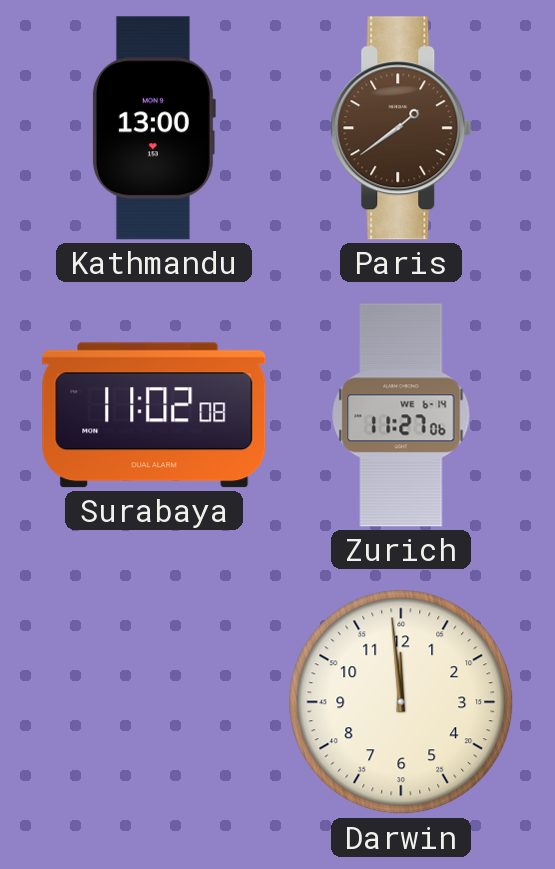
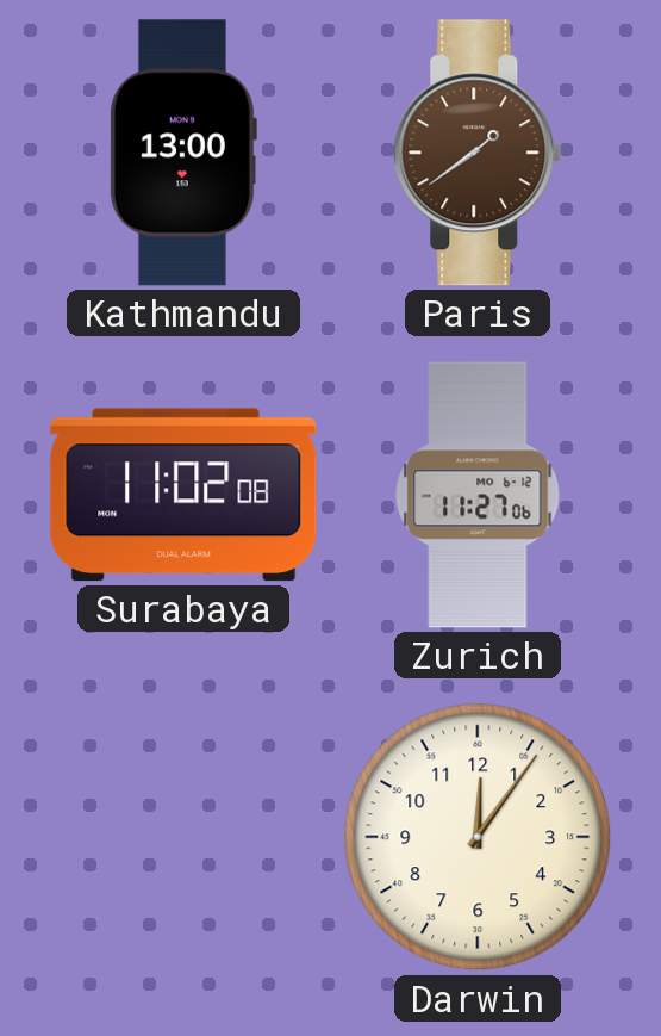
Zurich date: WE 6-14 -> MO 6-12 (478, 495)
Darwin: 11:59 -> 12:06 (478, 837)
